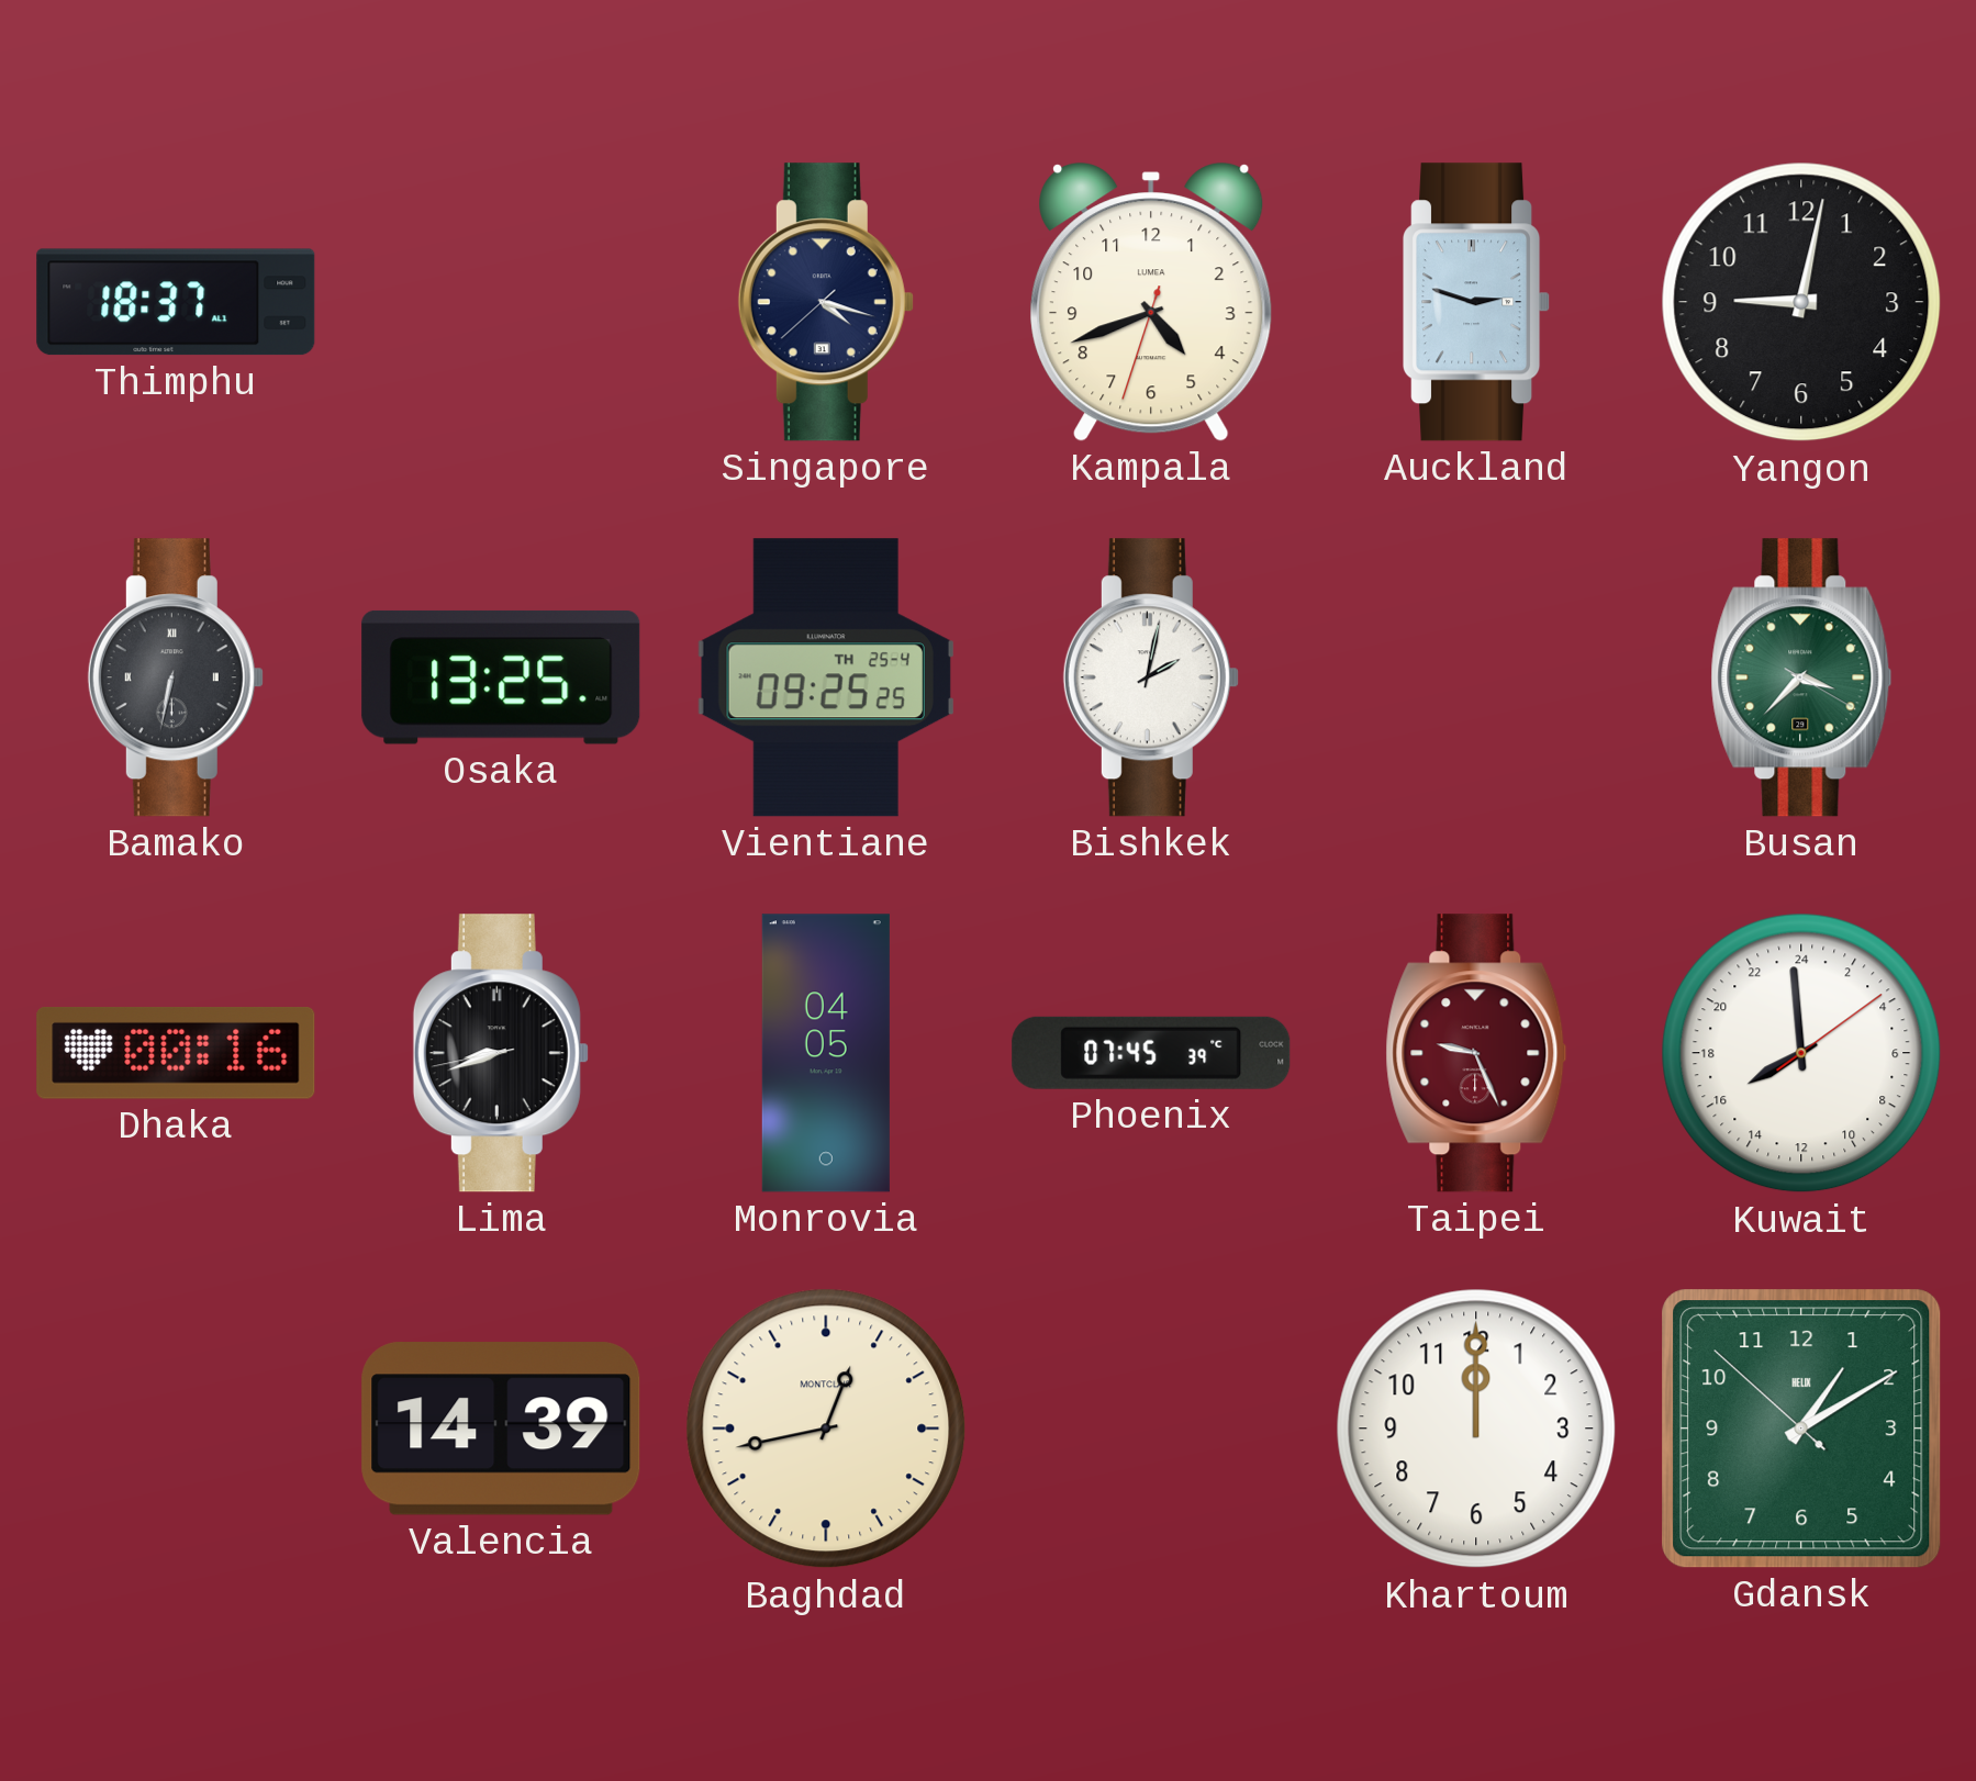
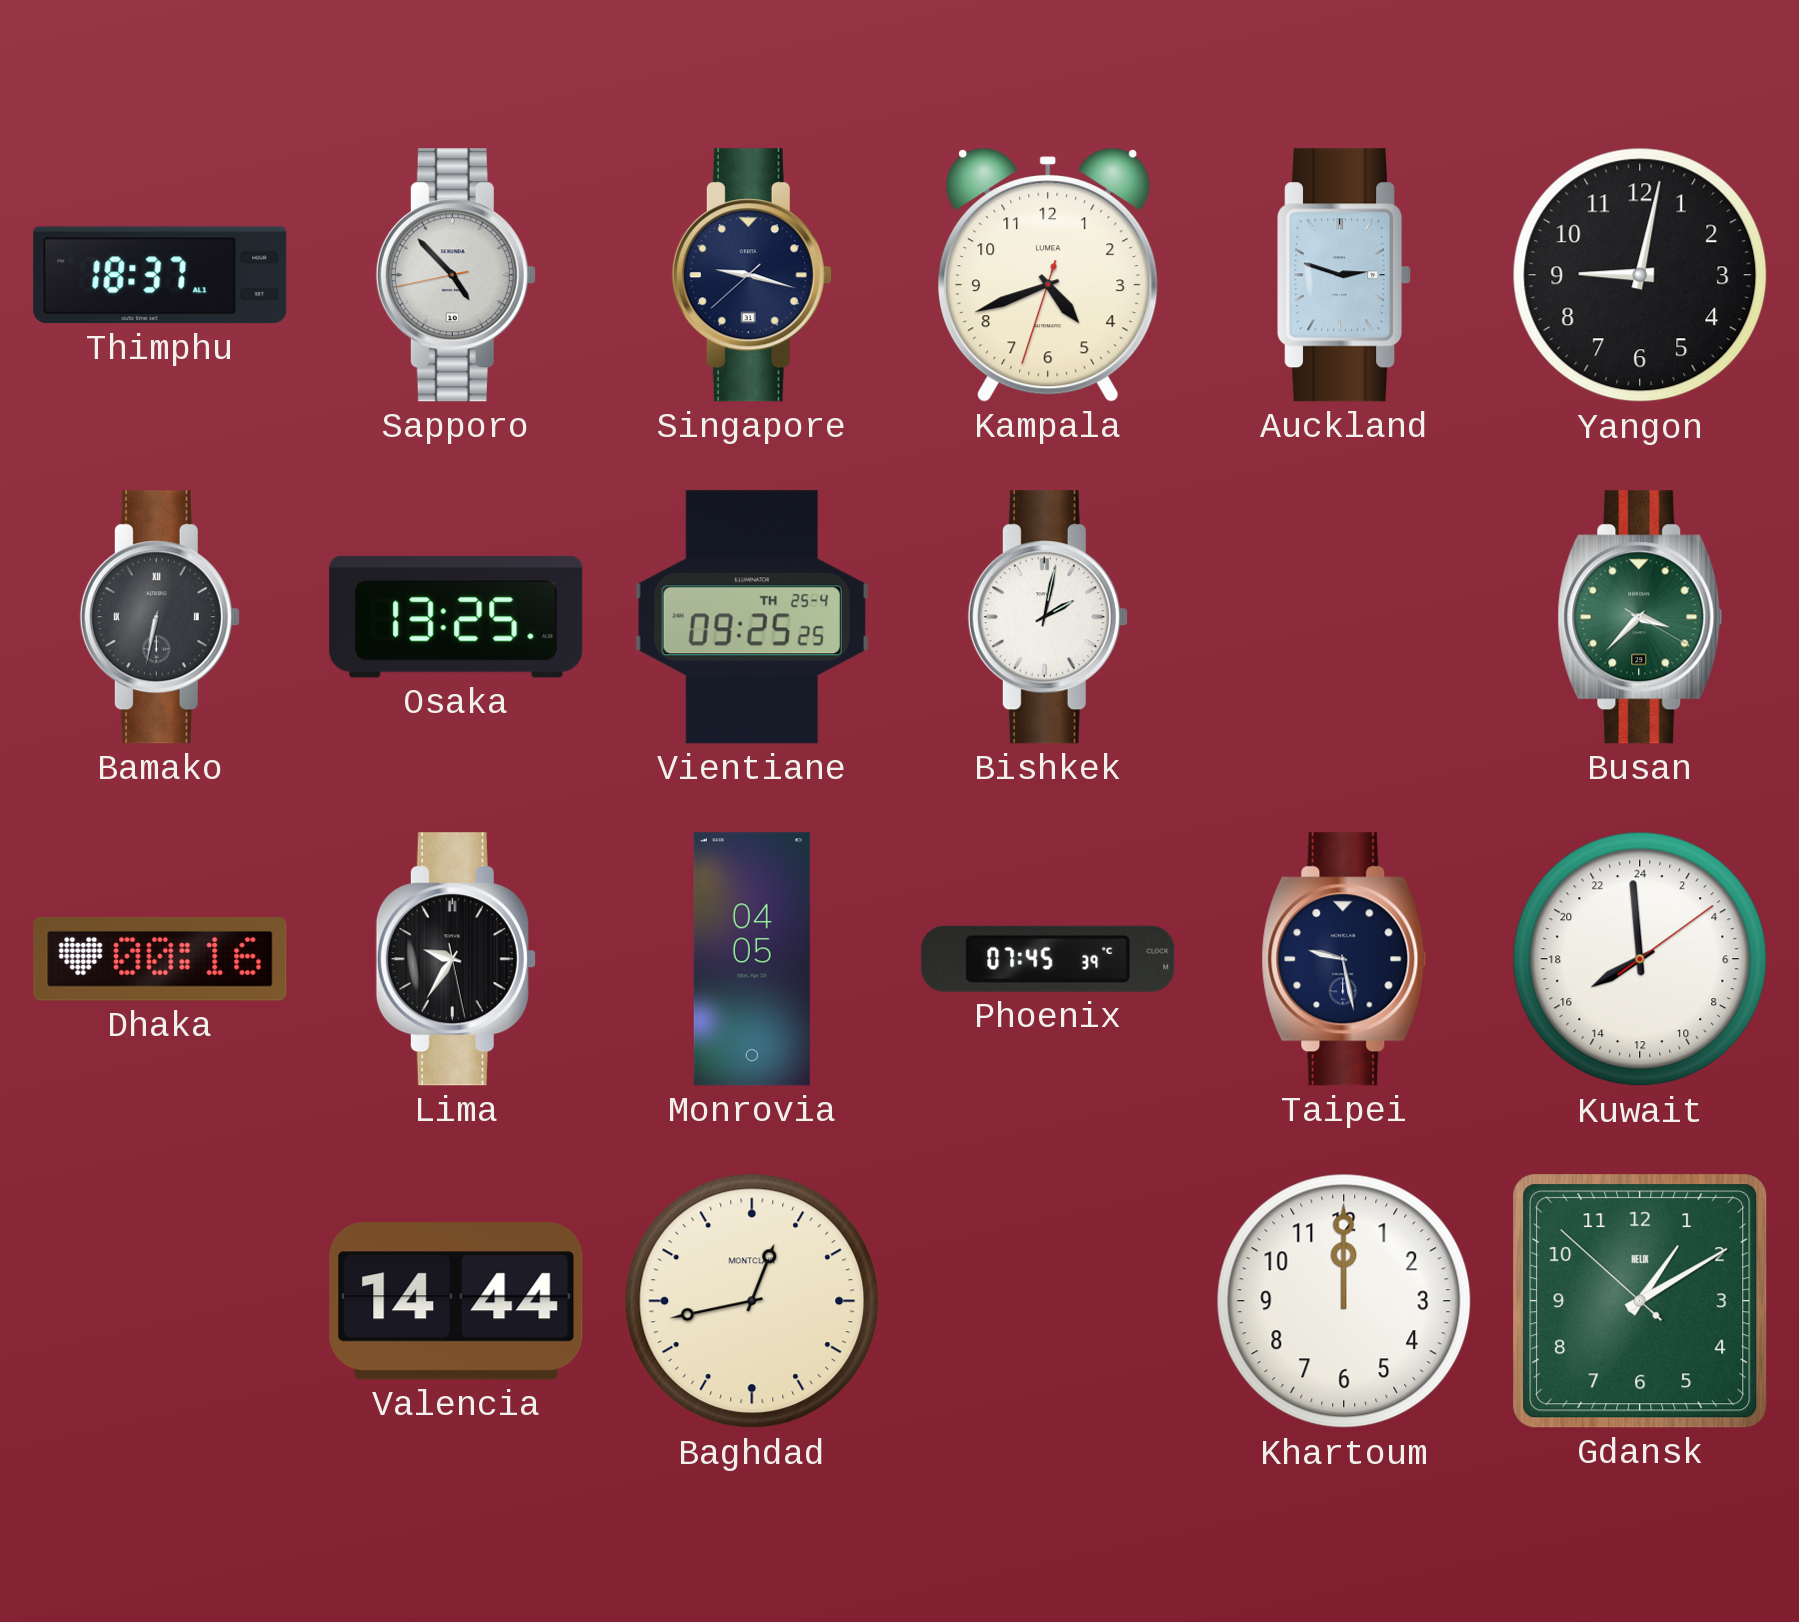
Sapporo: none -> 4:52 (456, 275)
Singapore: 4:17 -> 9:17 (752, 275)
Lima: 8:41 -> 9:35 (456, 959)
Taipei: 9:26 -> 9:28 (1344, 959)
Taipei dial: burgundy -> navy (1344, 959)
Valencia: 14:39 -> 14:44 (456, 1301)
